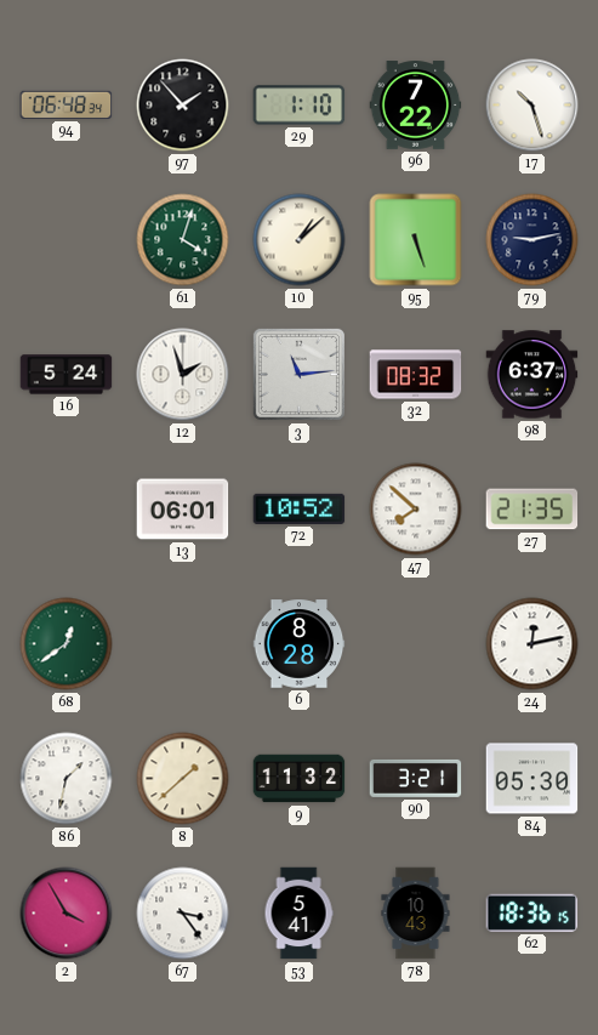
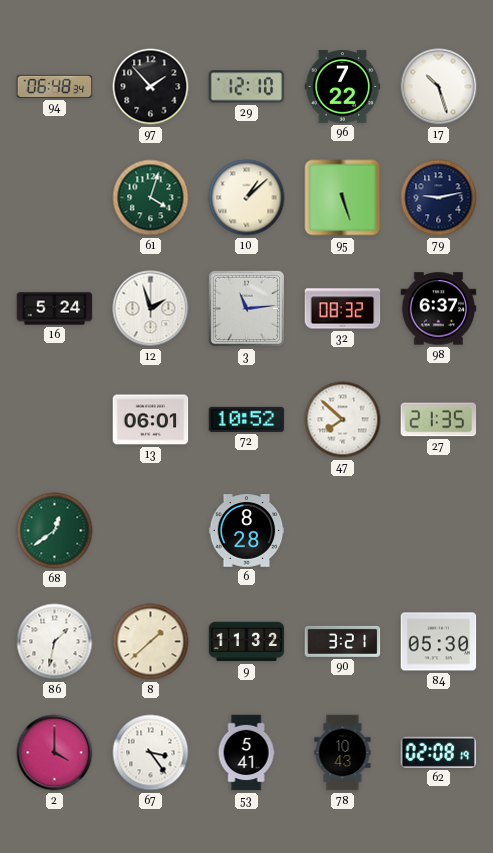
29: 1:10 -> 12:10 (247, 87)
24: 12:13 -> none (532, 644)
2: 3:55 -> 4:00 (55, 753)
62: 18:36 -> 02:08 (439, 752)
